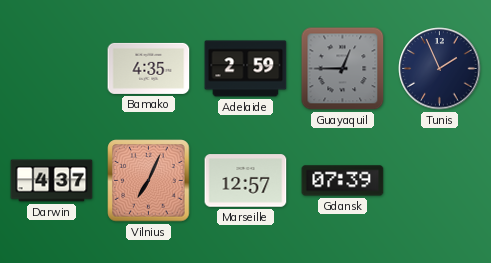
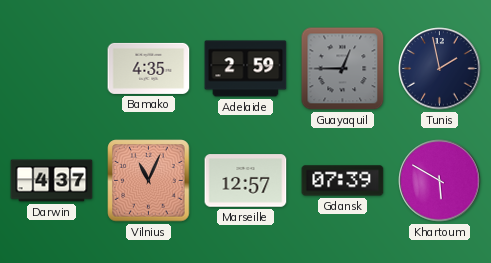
Tunis: 1:56 -> 1:58 (440, 69)
Vilnius: 7:04 -> 11:04 (149, 181)
Khartoum: none -> 5:50 (440, 181)
